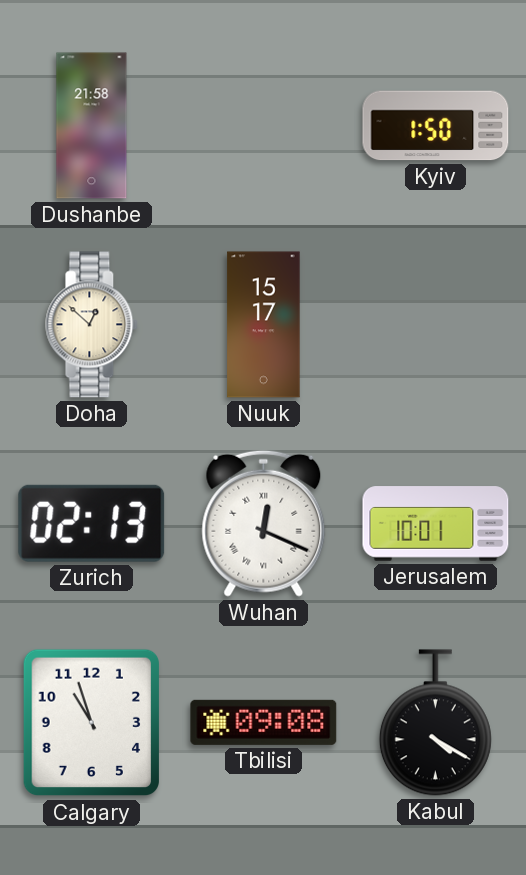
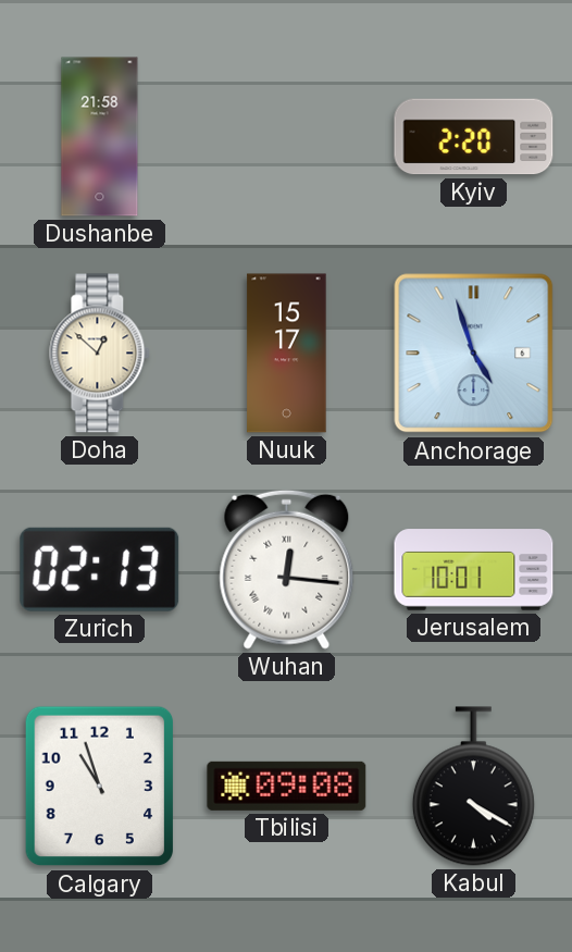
Kyiv: 1:50 -> 2:20 (474, 137)
Anchorage: none -> 4:57 (474, 354)
Wuhan: 12:19 -> 12:16 (287, 569)
